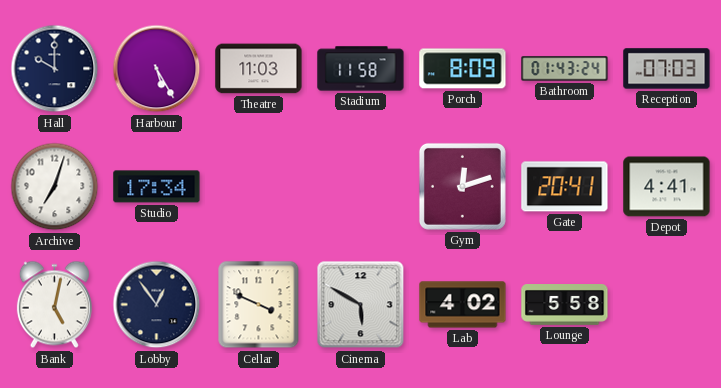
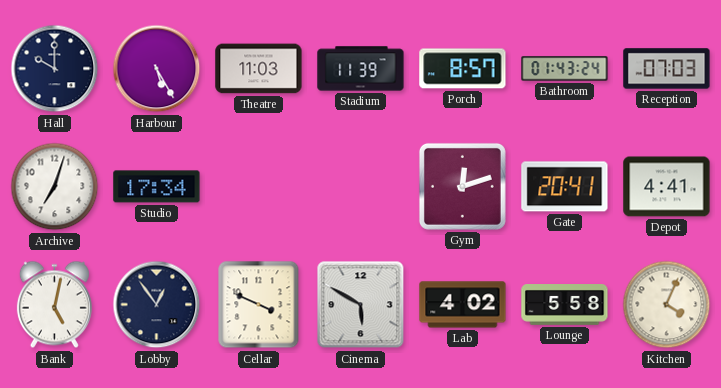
Stadium: 11:58 -> 11:39 (361, 69)
Porch: 8:09 -> 8:57 (463, 69)
Kitchen: none -> 4:04 (667, 305)
